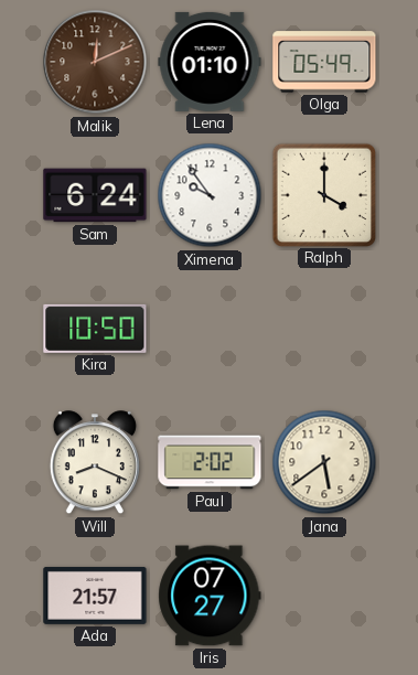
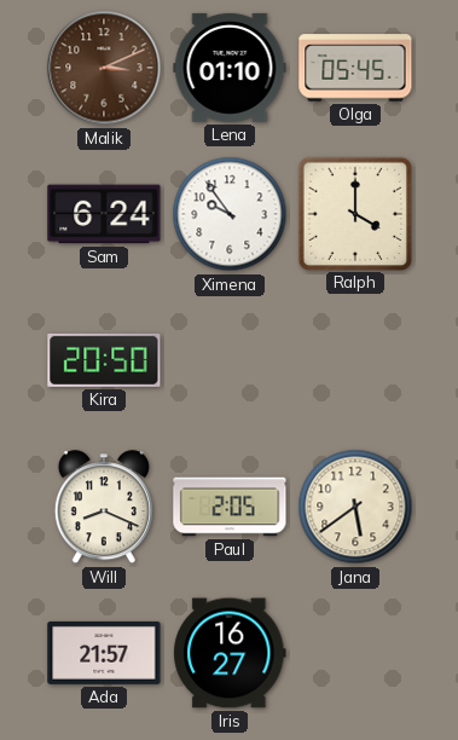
Malik: 12:11 -> 3:11 (104, 68)
Olga: 05:49 -> 05:45 (355, 68)
Kira: 10:50 -> 20:50 (104, 360)
Paul: 2:02 -> 2:05 (230, 507)
Iris: 07:27 -> 16:27 (230, 653)
